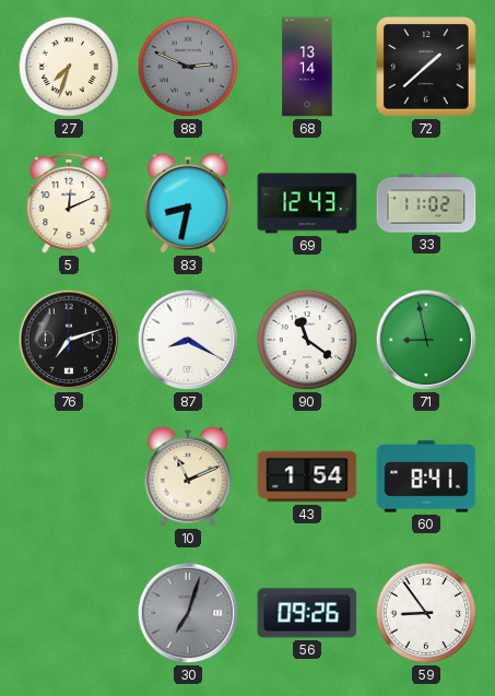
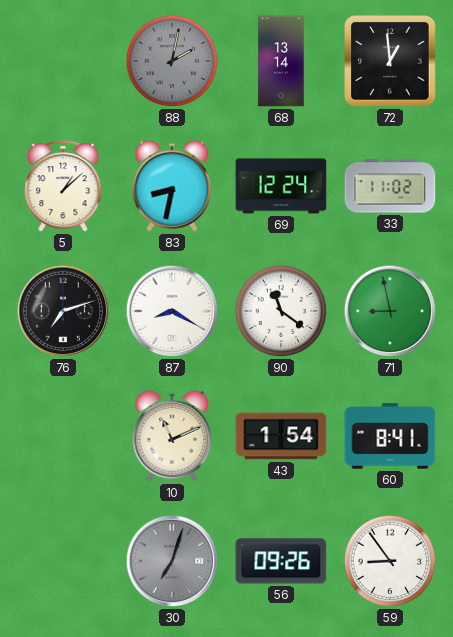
27: 7:33 -> none (69, 67)
88: 2:49 -> 2:02 (172, 61)
72: 1:38 -> 12:59 (390, 61)
5: 12:11 -> 1:08 (63, 186)
69: 12:43 -> 12:24 (281, 186)
